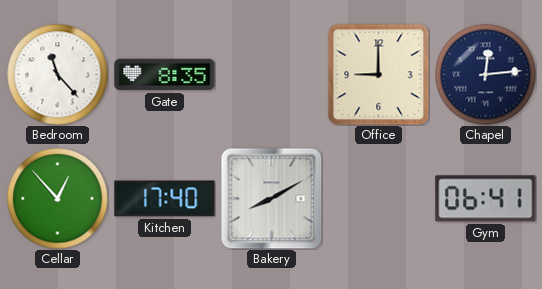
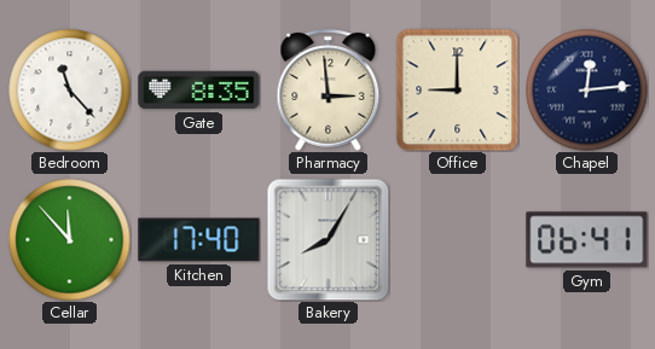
Pharmacy: none -> 2:59 (329, 91)
Cellar: 12:53 -> 11:53 (70, 240)
Bakery: 8:10 -> 8:05 (327, 239)
